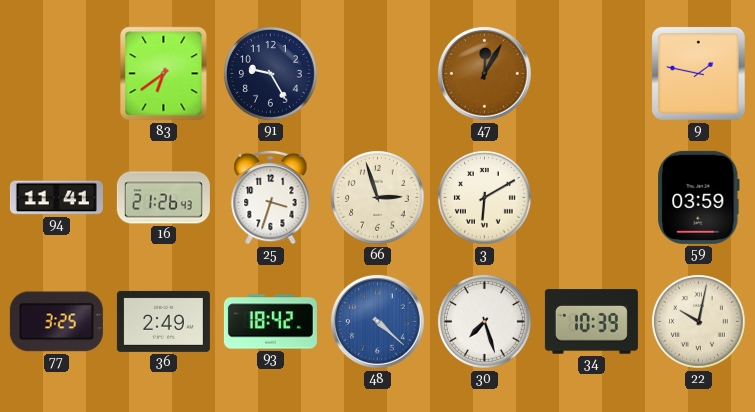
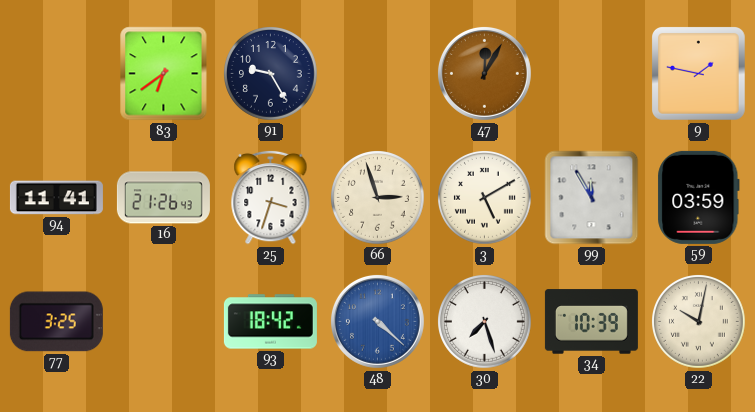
3: 6:10 -> 5:10 (485, 198)
99: none -> 11:55 (592, 198)
36: 2:49 -> none (163, 321)
